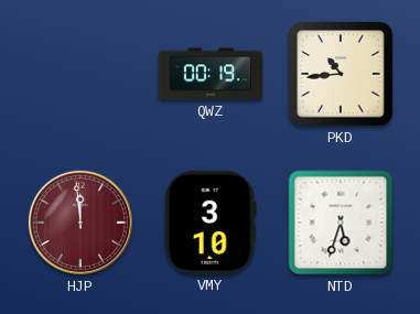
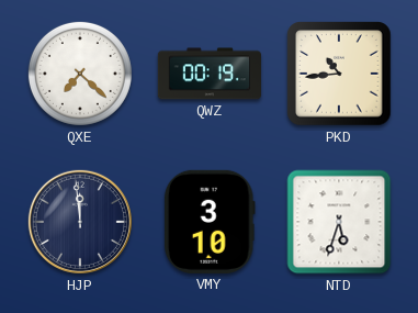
QXE: none -> 7:22 (80, 74)
HJP dial: burgundy -> navy (80, 222)
